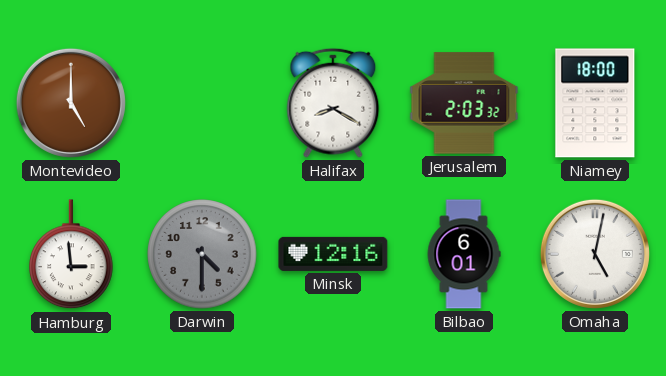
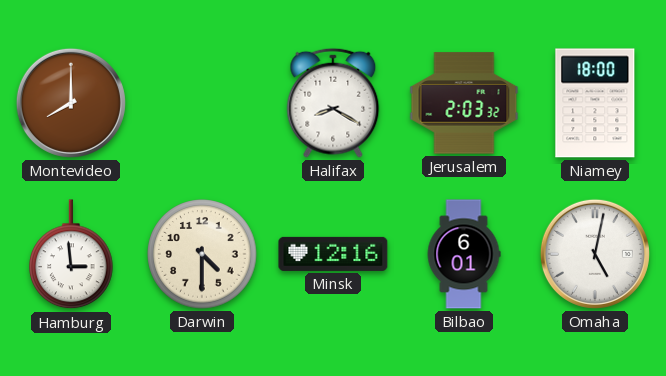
Montevideo: 5:00 -> 8:00 (71, 103)
Darwin dial: grey -> cream (202, 254)
